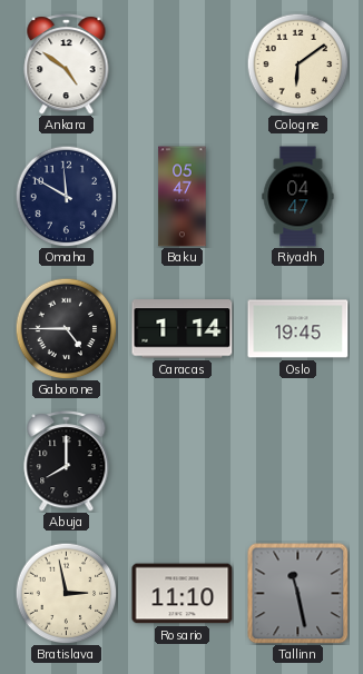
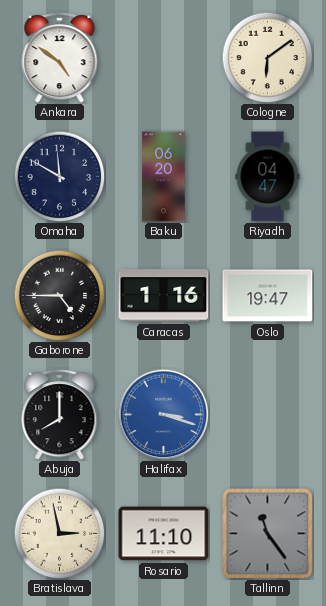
Baku: 05:47 -> 06:20 (164, 177)
Caracas: 1:14 -> 1:16 (164, 296)
Oslo: 19:45 -> 19:47 (268, 296)
Halifax: none -> 3:18 (163, 414)
Tallinn: 11:28 -> 11:24 (268, 534)
